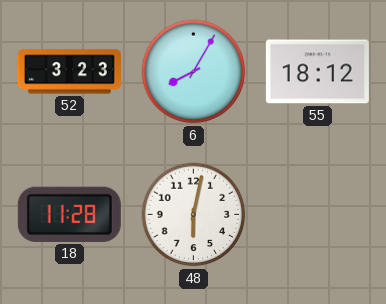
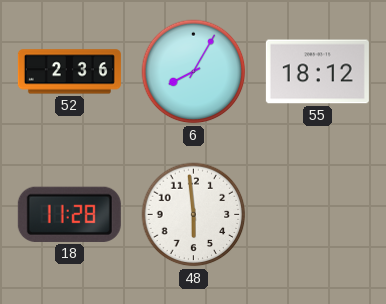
52: 3:23 -> 2:36 (69, 72)
48: 6:02 -> 5:59 (194, 215)
